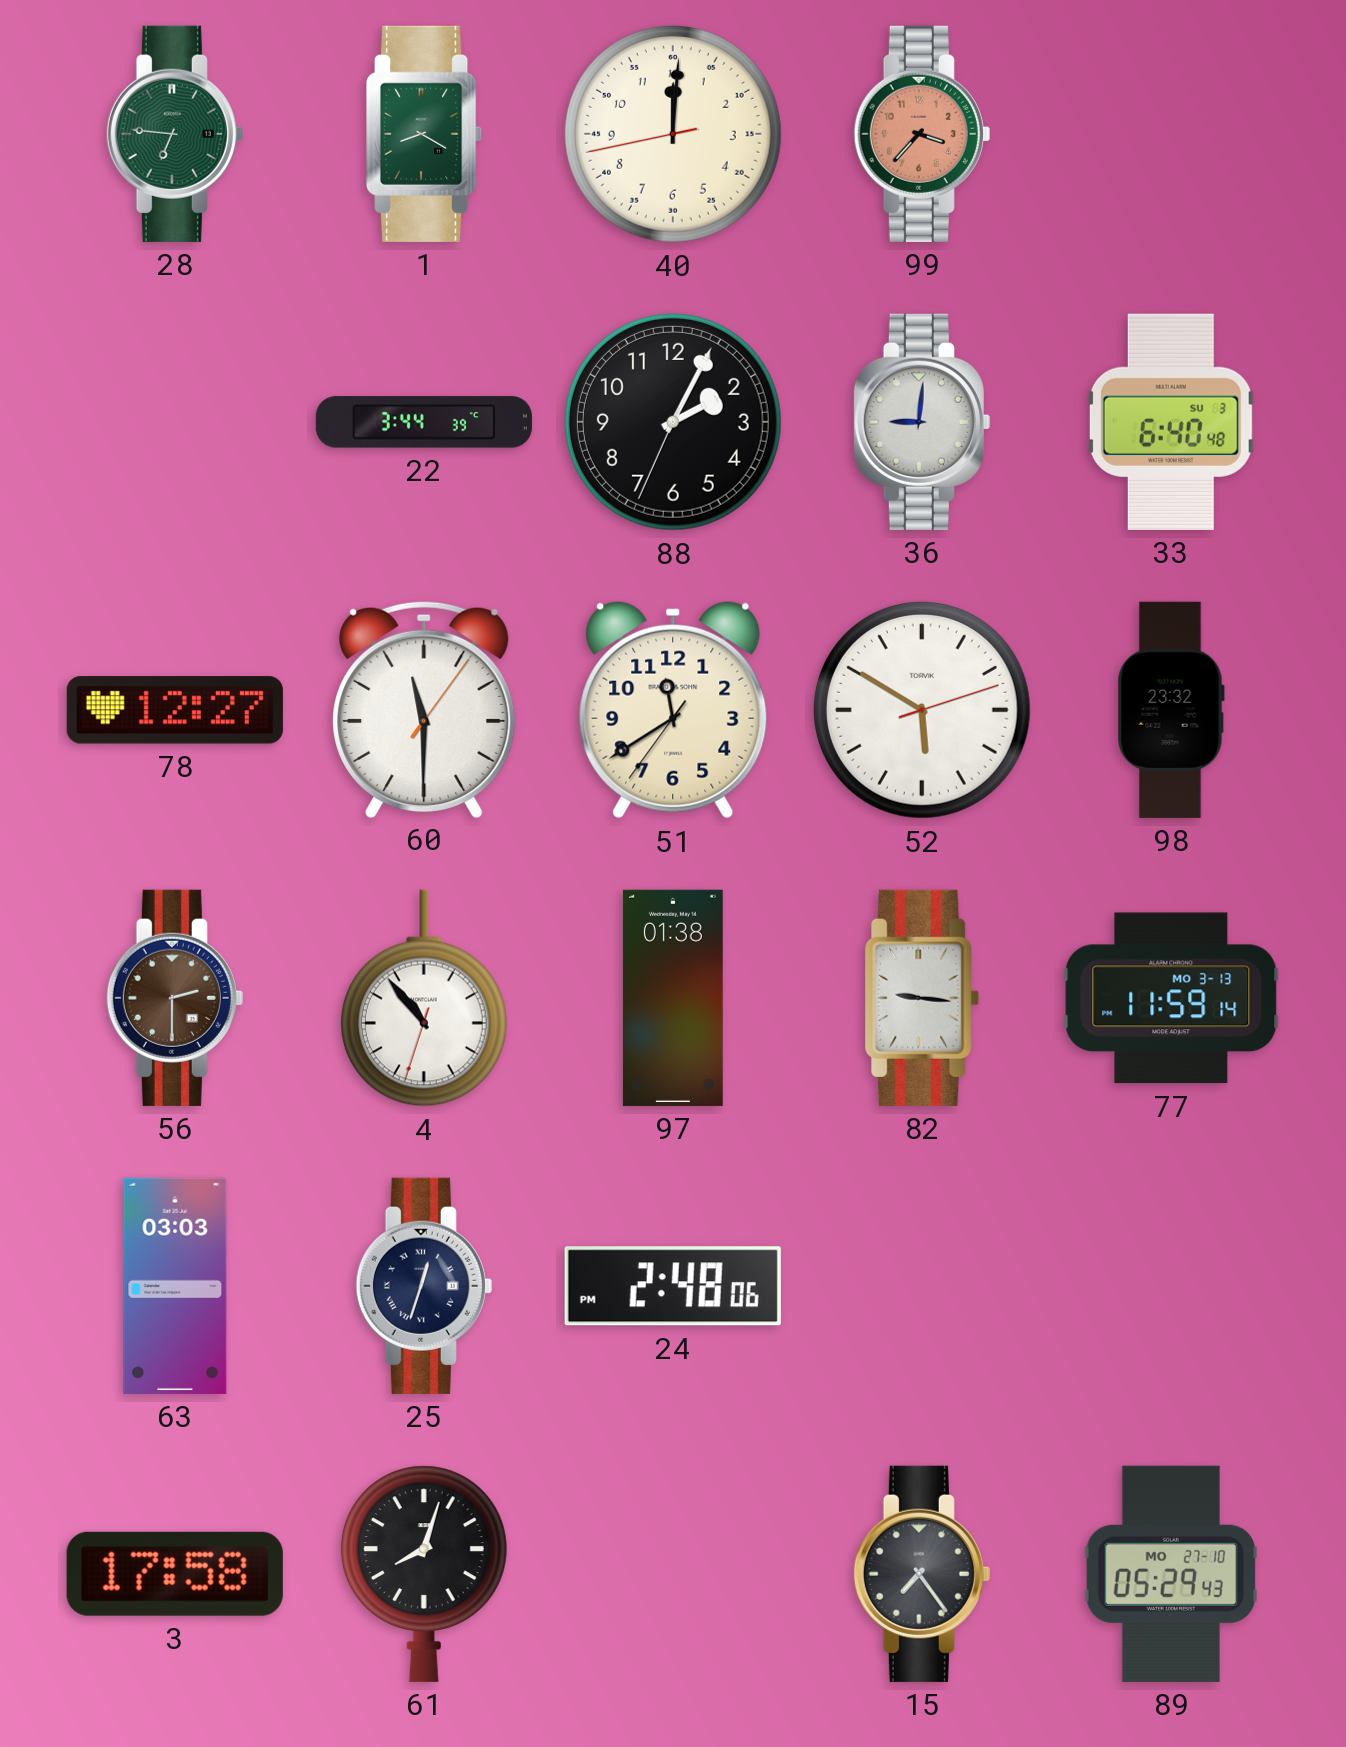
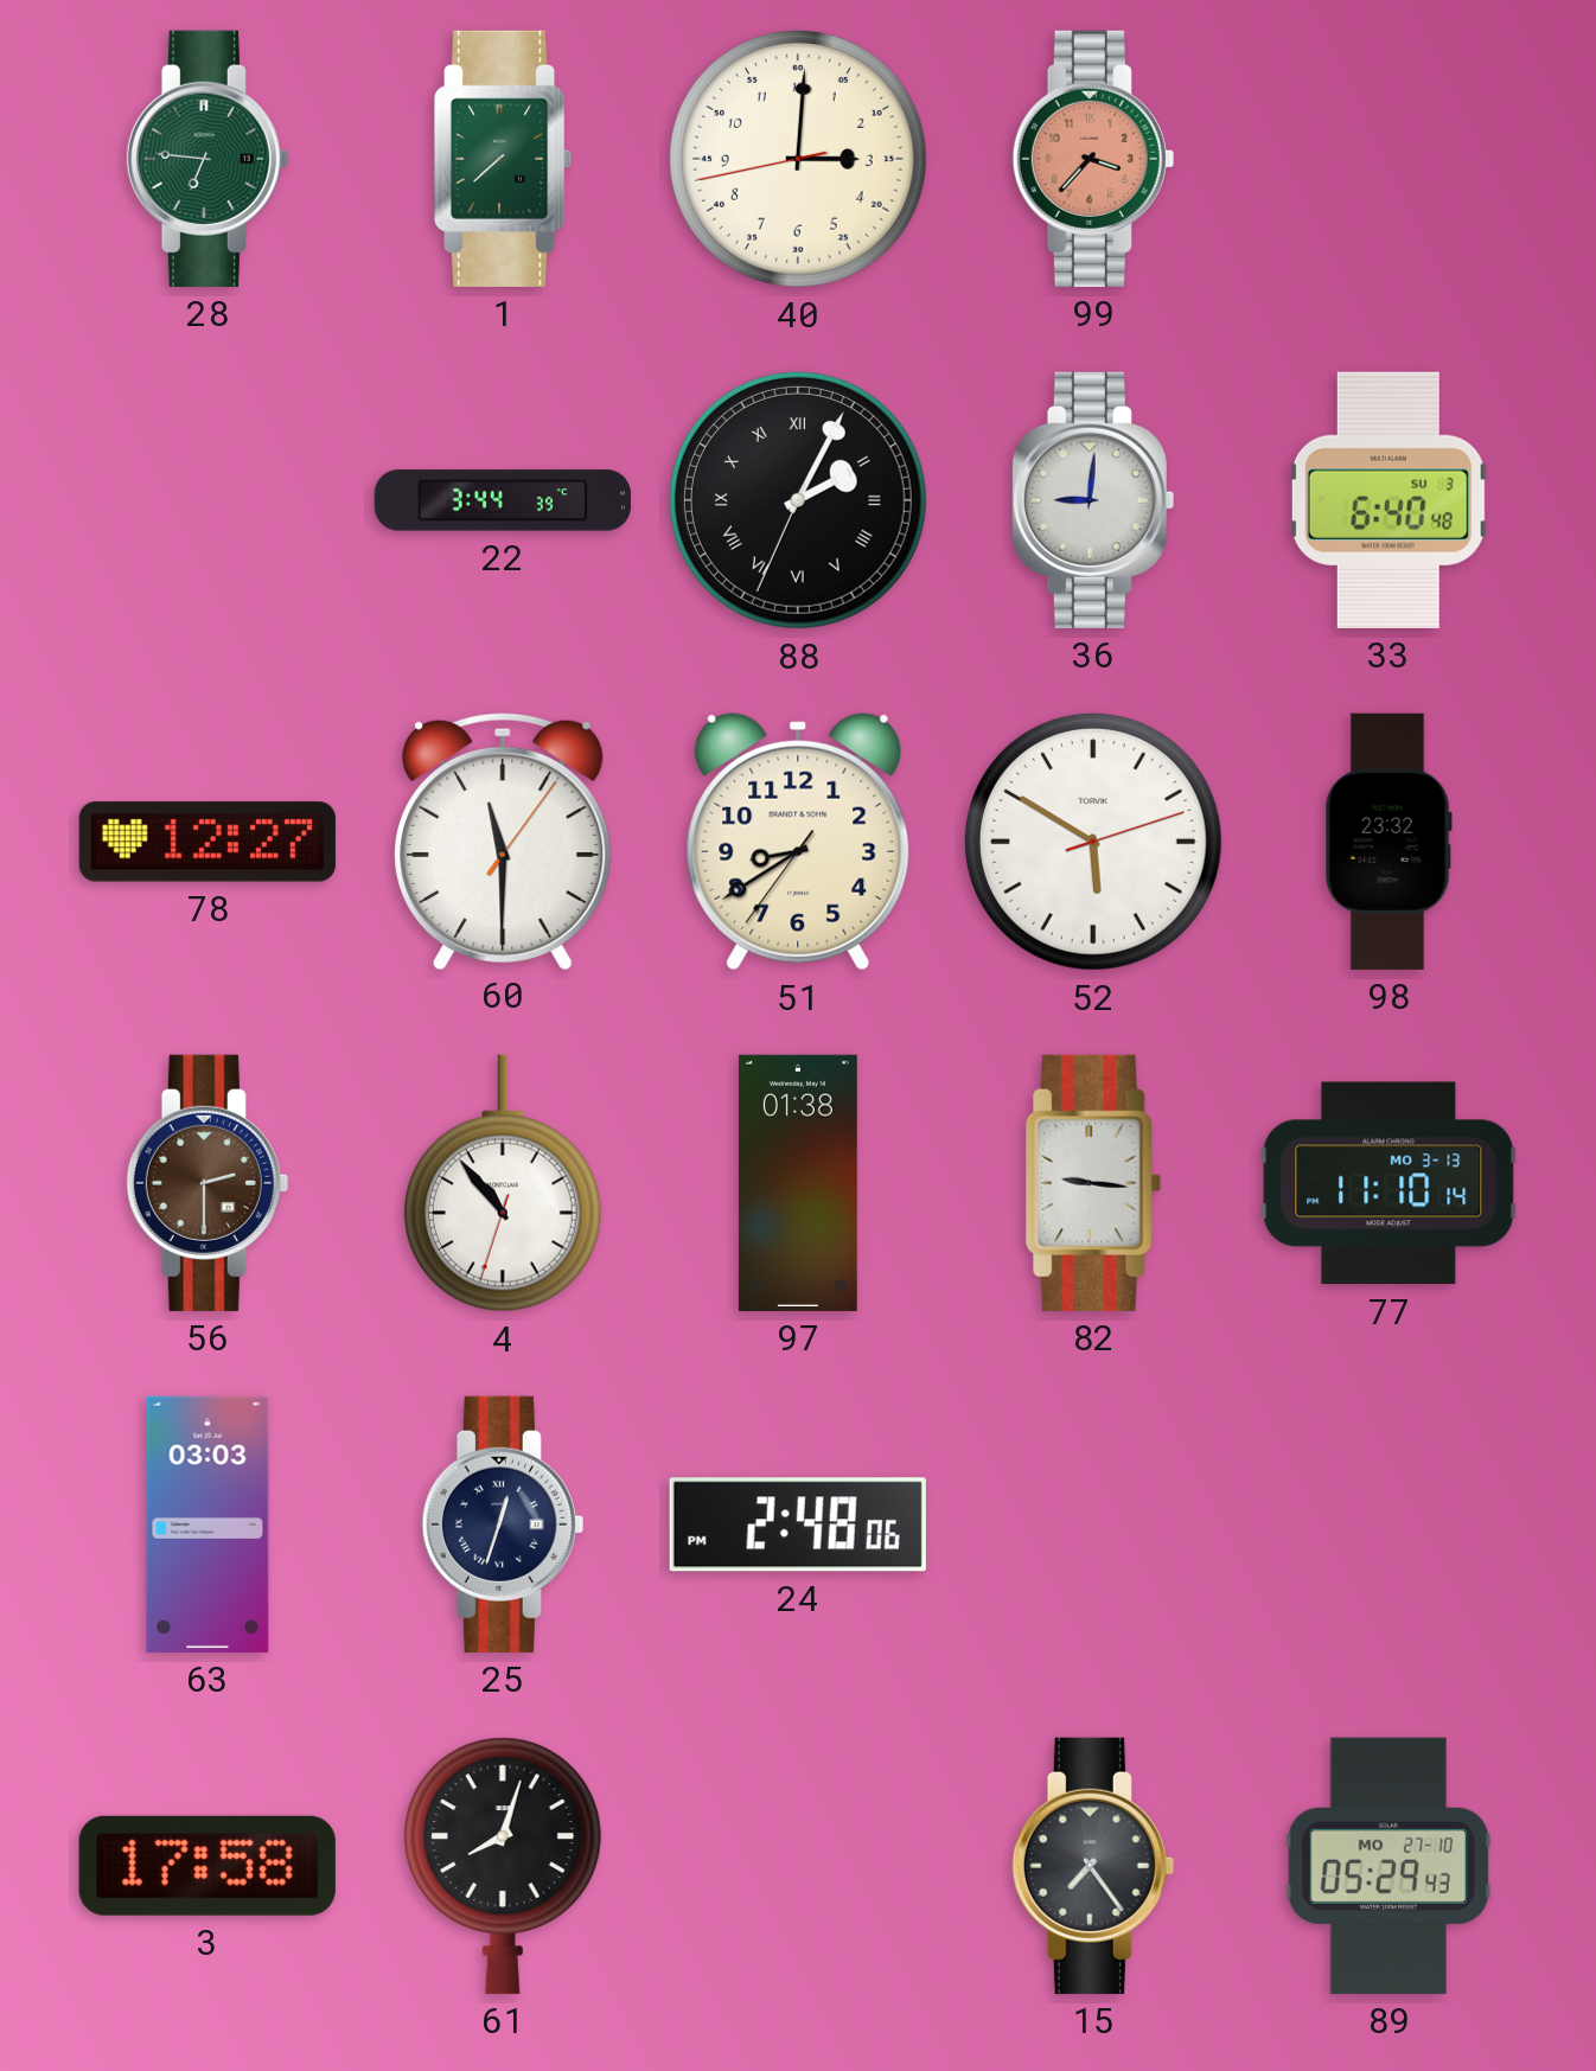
1: 8:20 -> 7:38 (504, 159)
40: 12:00 -> 3:00 (798, 159)
88 numerals: Arabic -> Roman (798, 500)
51: 11:39 -> 8:39 (798, 842)
77: 11:59 -> 11:10 (1388, 1183)
